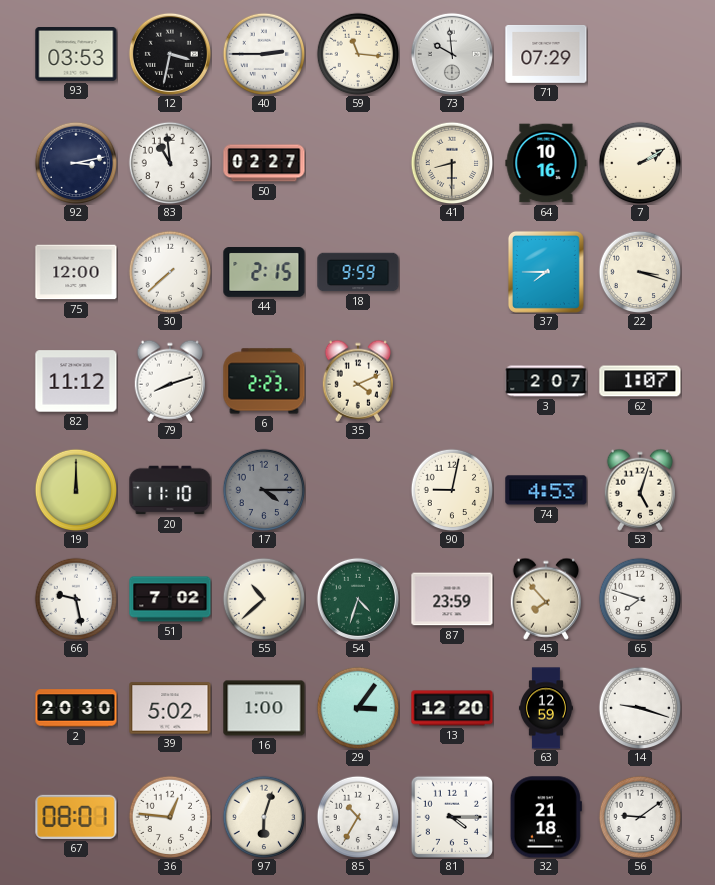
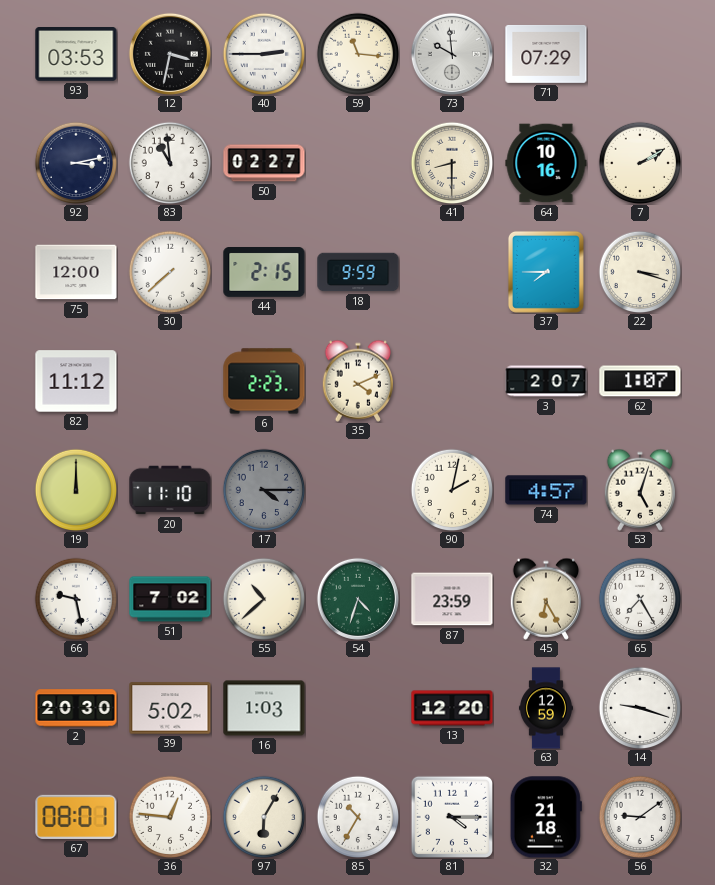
79: 8:12 -> none (169, 381)
90: 9:02 -> 2:02 (452, 490)
74: 4:53 -> 4:57 (546, 490)
45: 7:53 -> 6:25 (545, 599)
65: 7:48 -> 7:25 (640, 599)
16: 1:00 -> 1:03 (264, 708)
29: 3:06 -> none (358, 708)
97: 6:03 -> 6:05 (264, 817)
